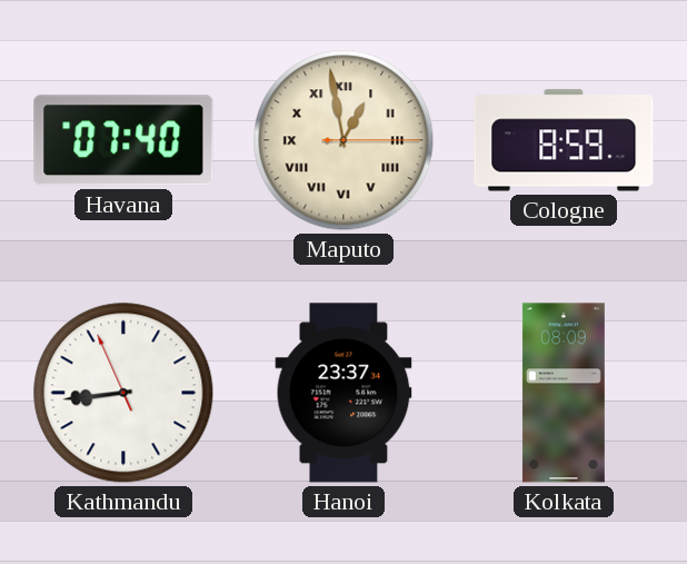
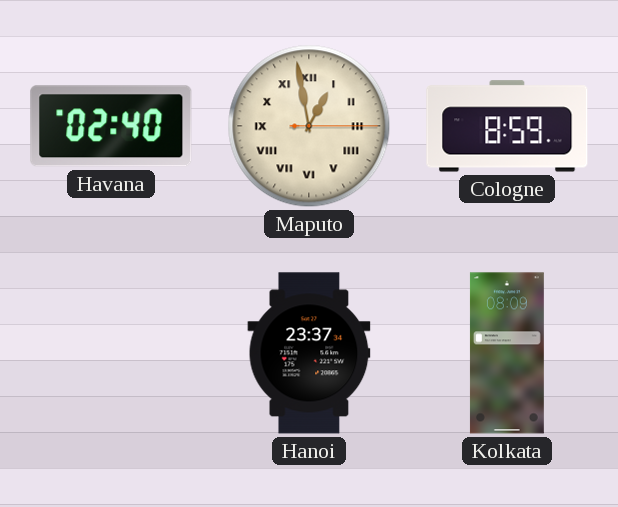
Havana: 07:40 -> 02:40 (111, 126)
Kathmandu: 8:43 -> none (123, 393)
